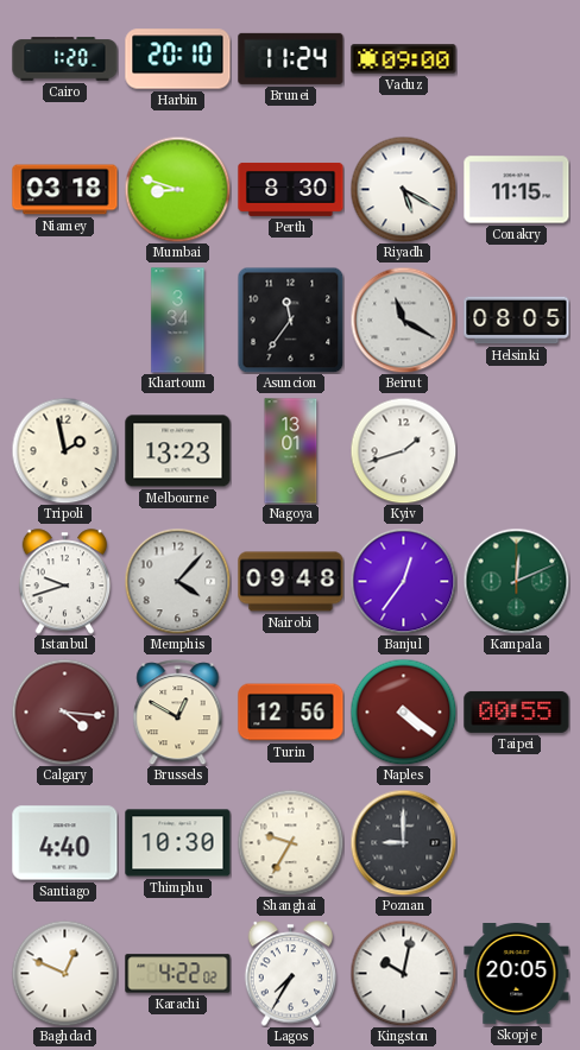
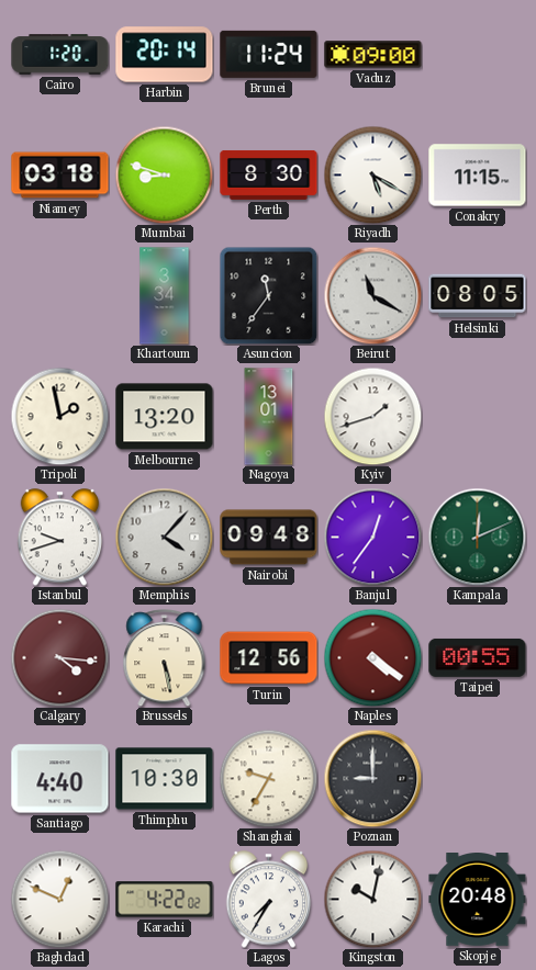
Harbin: 20:10 -> 20:14 (165, 55)
Melbourne: 13:23 -> 13:20 (165, 417)
Brussels: 12:50 -> 5:28 (165, 658)
Skopje: 20:05 -> 20:48 (478, 900)
